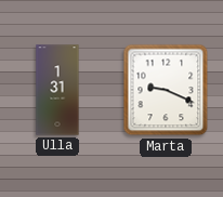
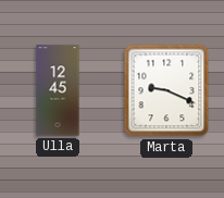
Ulla: 1:31 -> 12:45 (58, 90)
